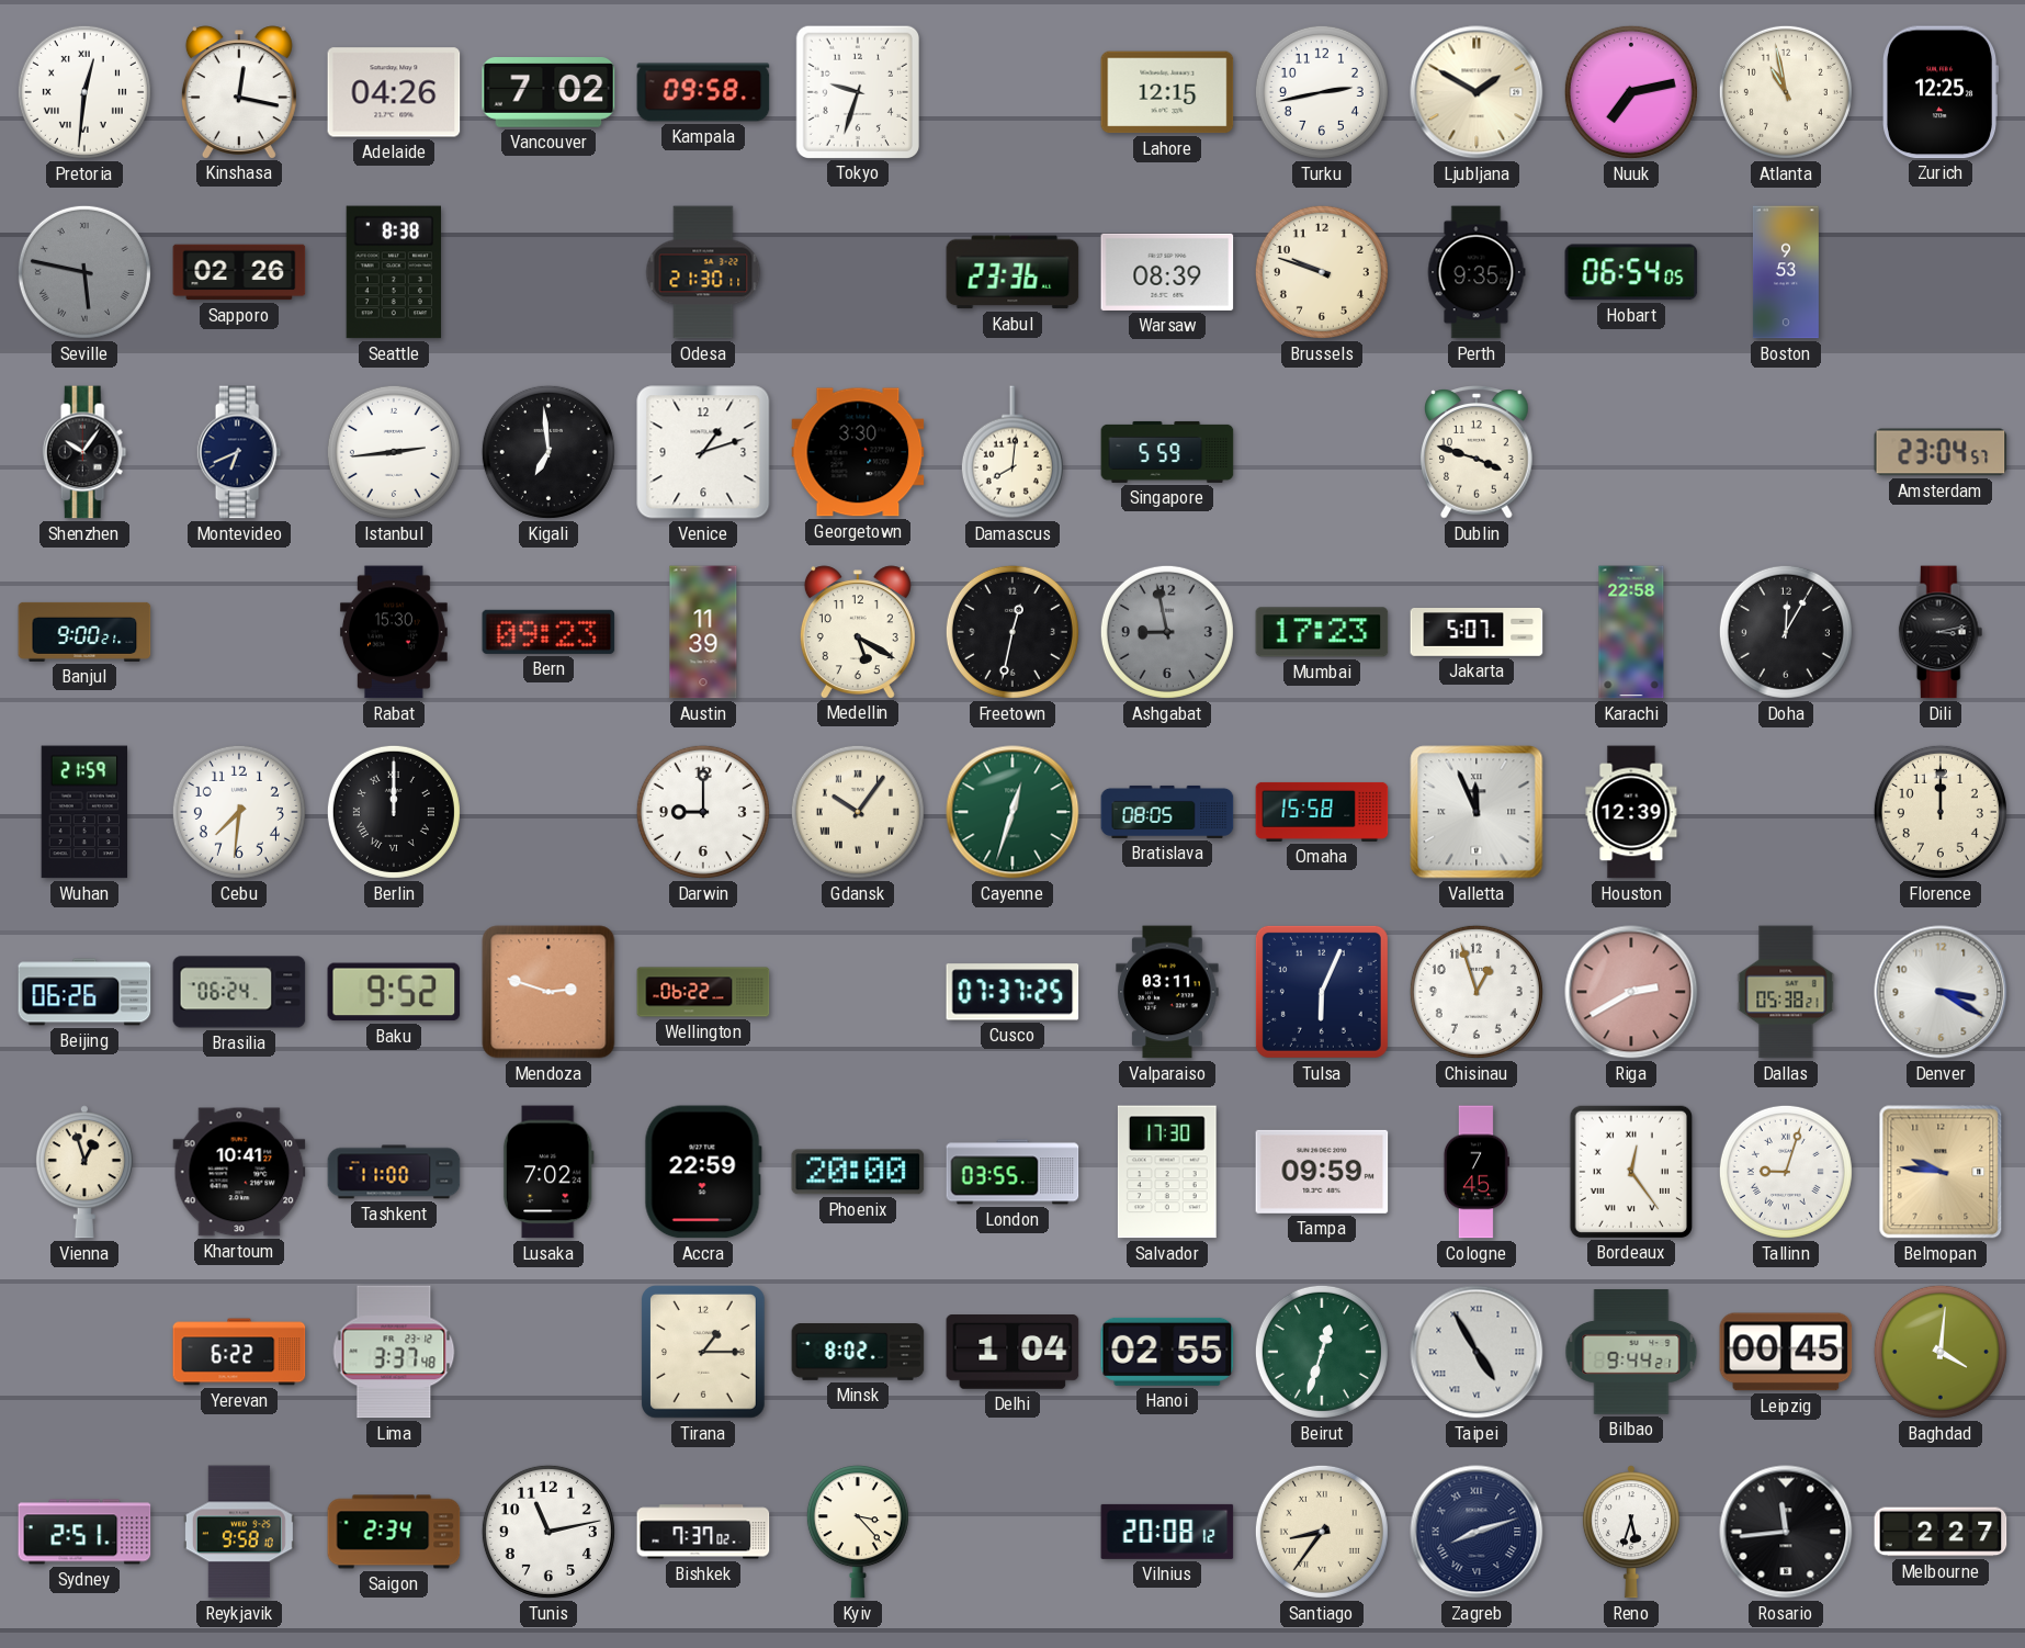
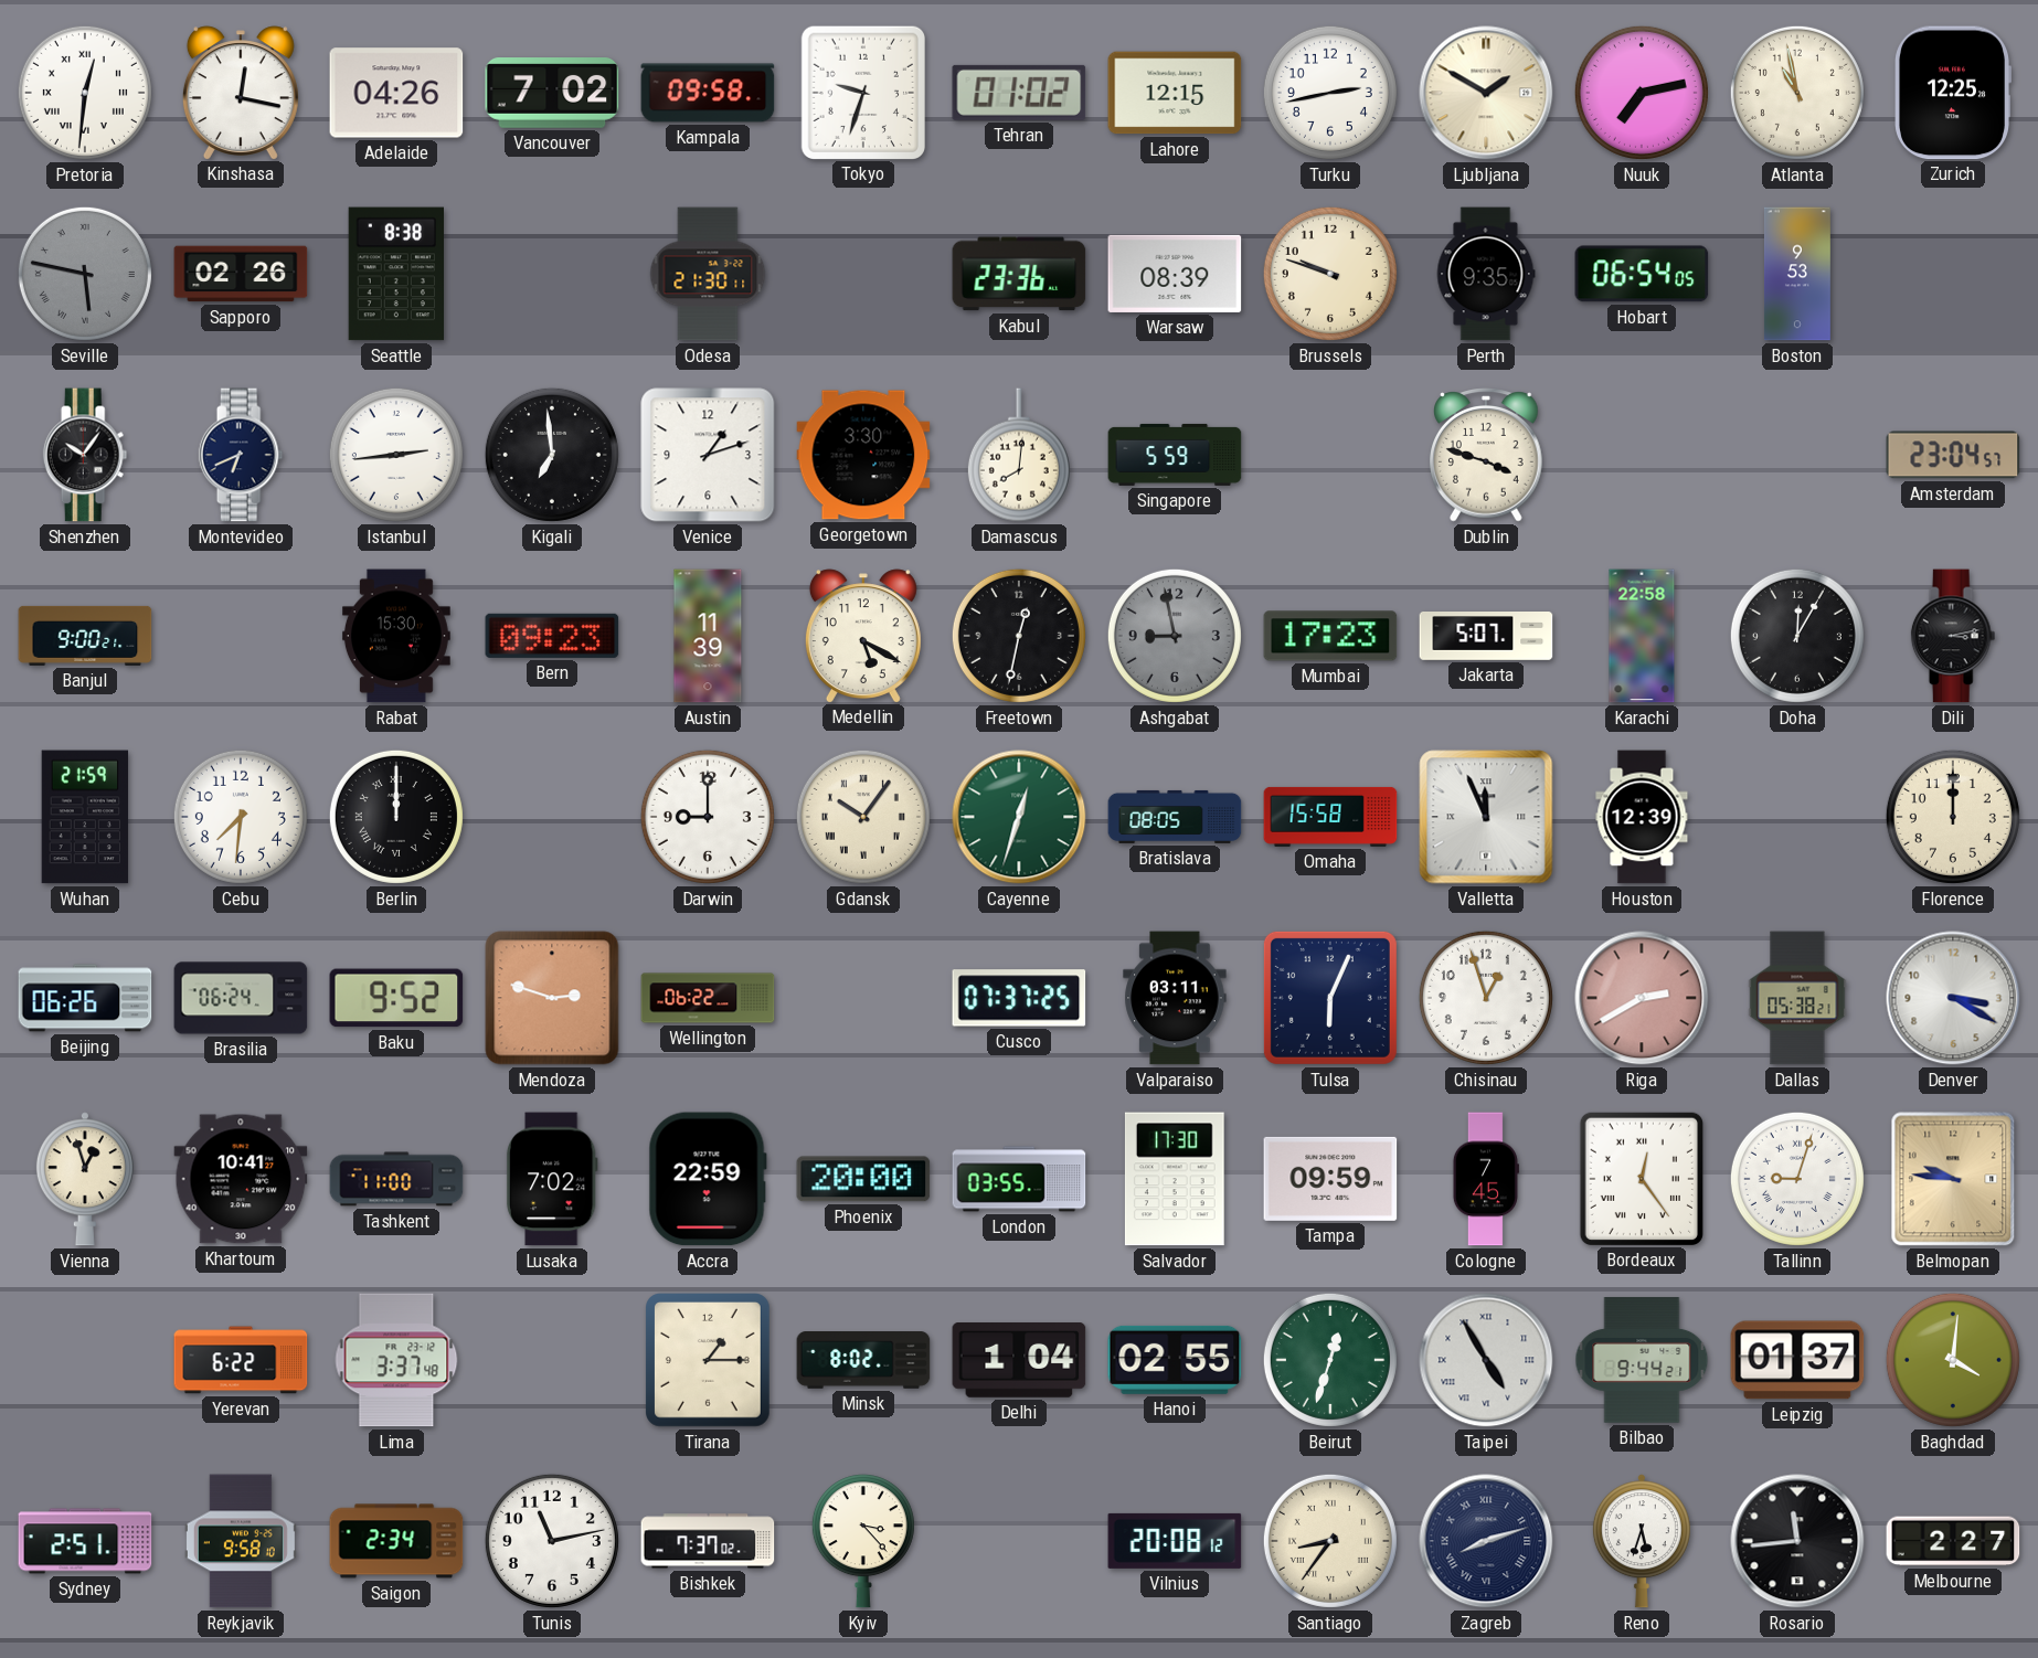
Tehran: none -> 01:02 (1019, 93)
Leipzig: 00:45 -> 01:37 (1797, 1360)
